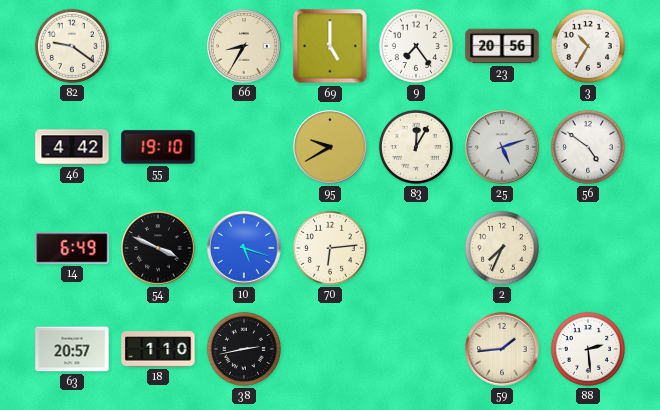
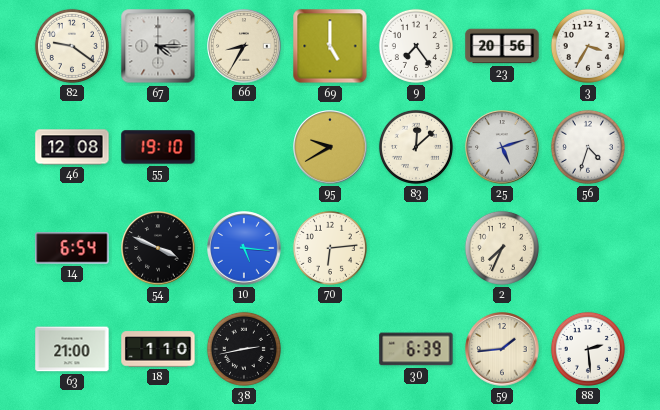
67: none -> 4:15 (158, 46)
3: 10:35 -> 3:35 (588, 46)
46: 4:42 -> 12:08 (72, 147)
83: 12:05 -> 12:08 (416, 147)
56: 4:51 -> 4:33 (588, 147)
14: 6:49 -> 6:54 (72, 248)
10: 5:18 -> 5:16 (244, 248)
63: 20:57 -> 21:00 (72, 349)
30: none -> 6:39 (416, 349)
